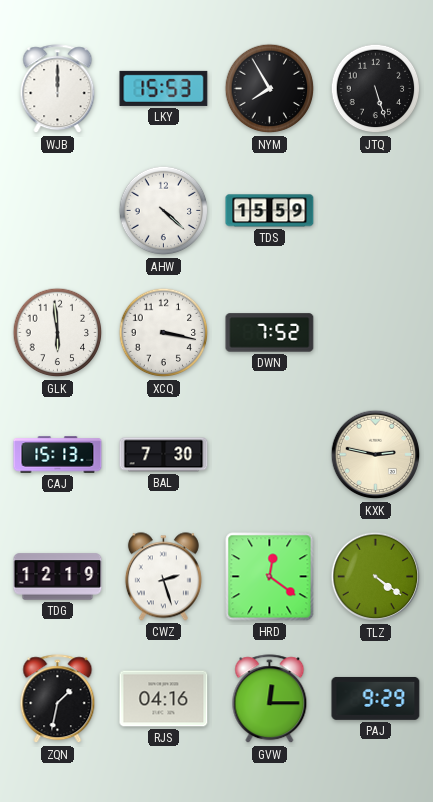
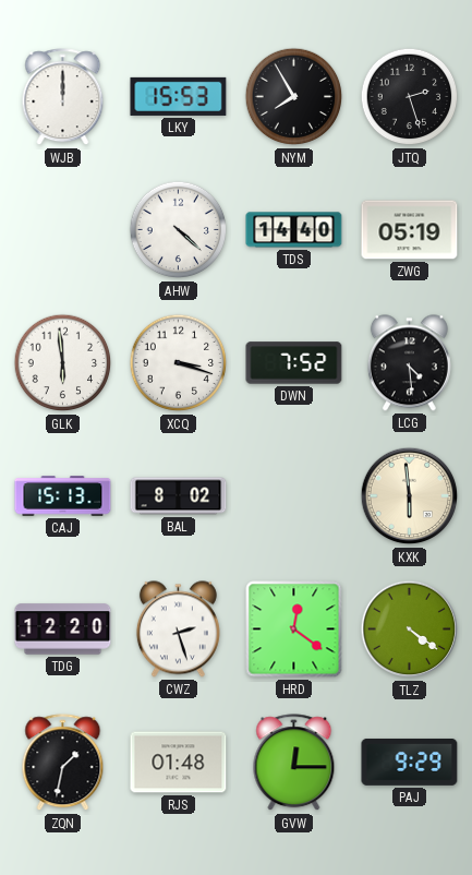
JTQ: 5:27 -> 2:27 (410, 97)
TDS: 15:59 -> 14:40 (294, 230)
ZWG: none -> 05:19 (410, 230)
XCQ: 3:17 -> 3:18 (179, 363)
LCG: none -> 4:29 (409, 363)
BAL: 7:30 -> 8:02 (179, 496)
KXK: 2:47 -> 5:59 (410, 496)
TDG: 12:19 -> 12:20 (63, 630)
RJS: 04:16 -> 01:48 (179, 763)
